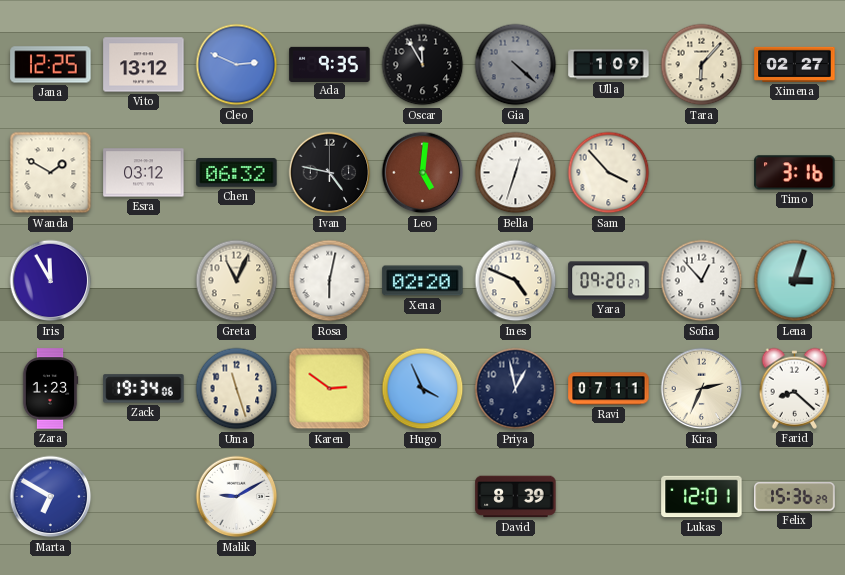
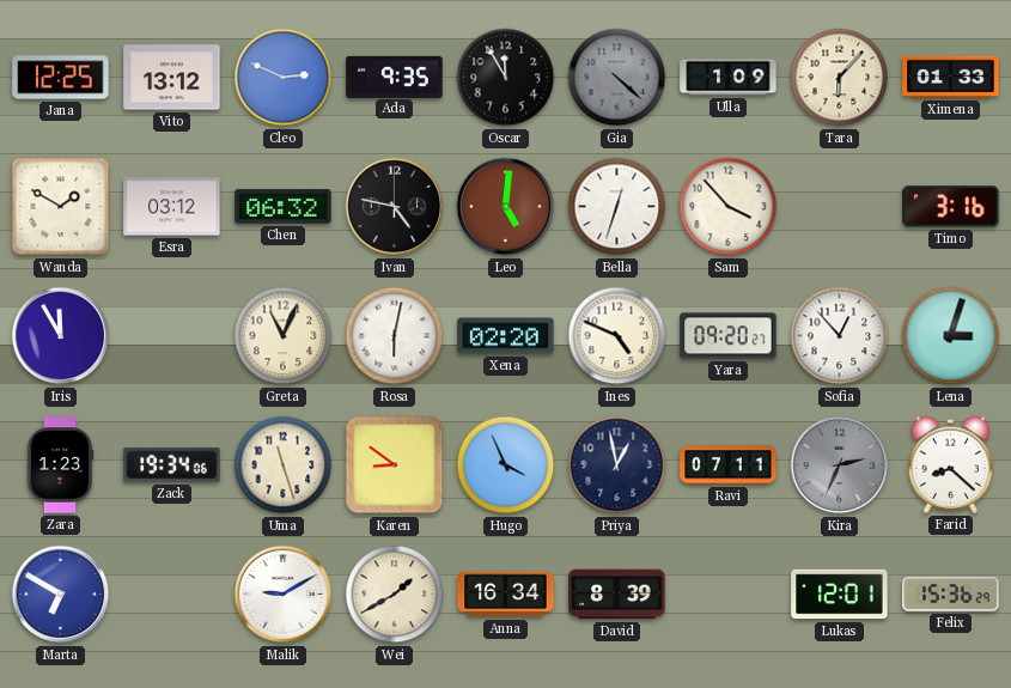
Ximena: 02:27 -> 01:33 (951, 77)
Karen: 2:51 -> 8:51 (395, 465)
Kira dial: cream -> grey (840, 465)
Wei: none -> 1:40 (395, 595)
Anna: none -> 16:34 (506, 595)
